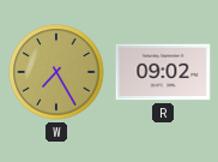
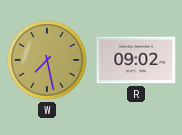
W: 7:25 -> 7:28 (47, 60)
